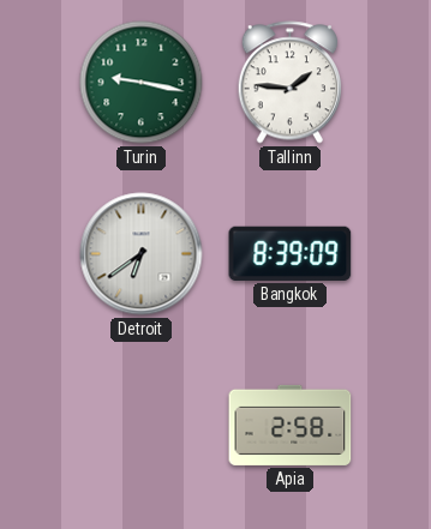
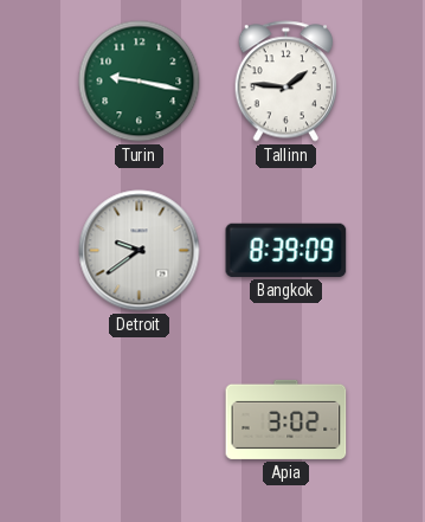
Detroit: 6:39 -> 9:39 (140, 251)
Apia: 2:58 -> 3:02 (286, 419)
